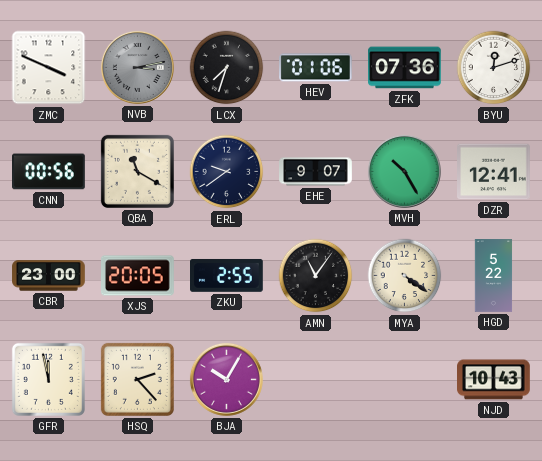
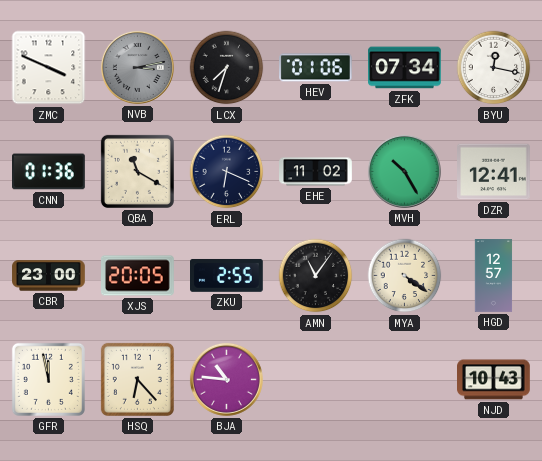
ZFK: 07:36 -> 07:34 (405, 68)
BYU: 12:12 -> 12:17 (494, 68)
CNN: 00:56 -> 01:36 (49, 172)
ERL: 9:39 -> 6:19 (227, 172)
EHE: 9:07 -> 11:02 (316, 172)
HGD: 5:22 -> 12:57 (494, 276)
HSQ: 2:23 -> 6:23 (137, 379)
BJA: 10:05 -> 10:46 (226, 379)
